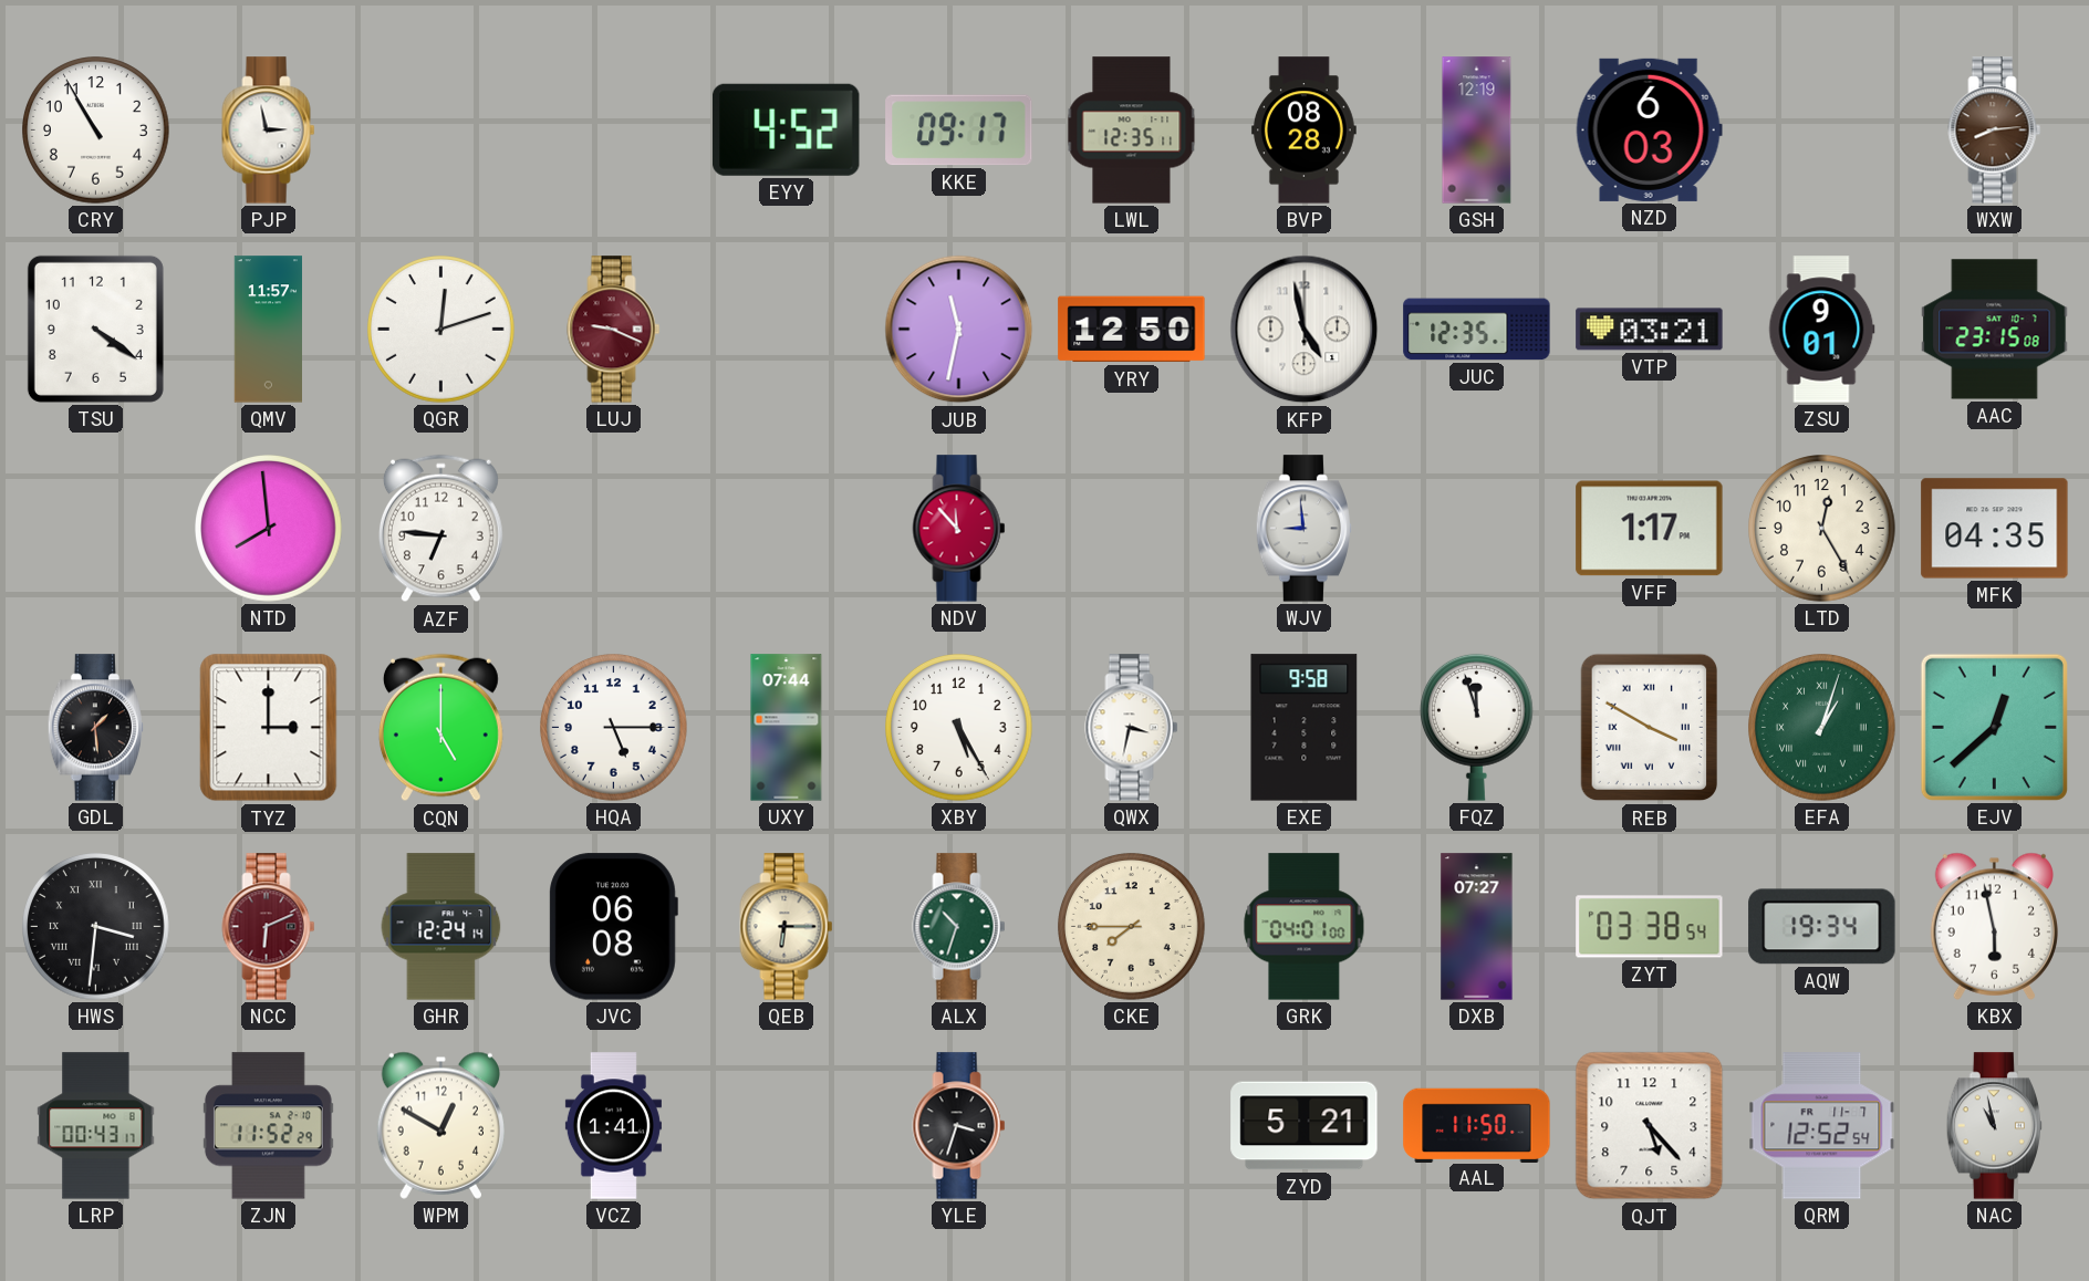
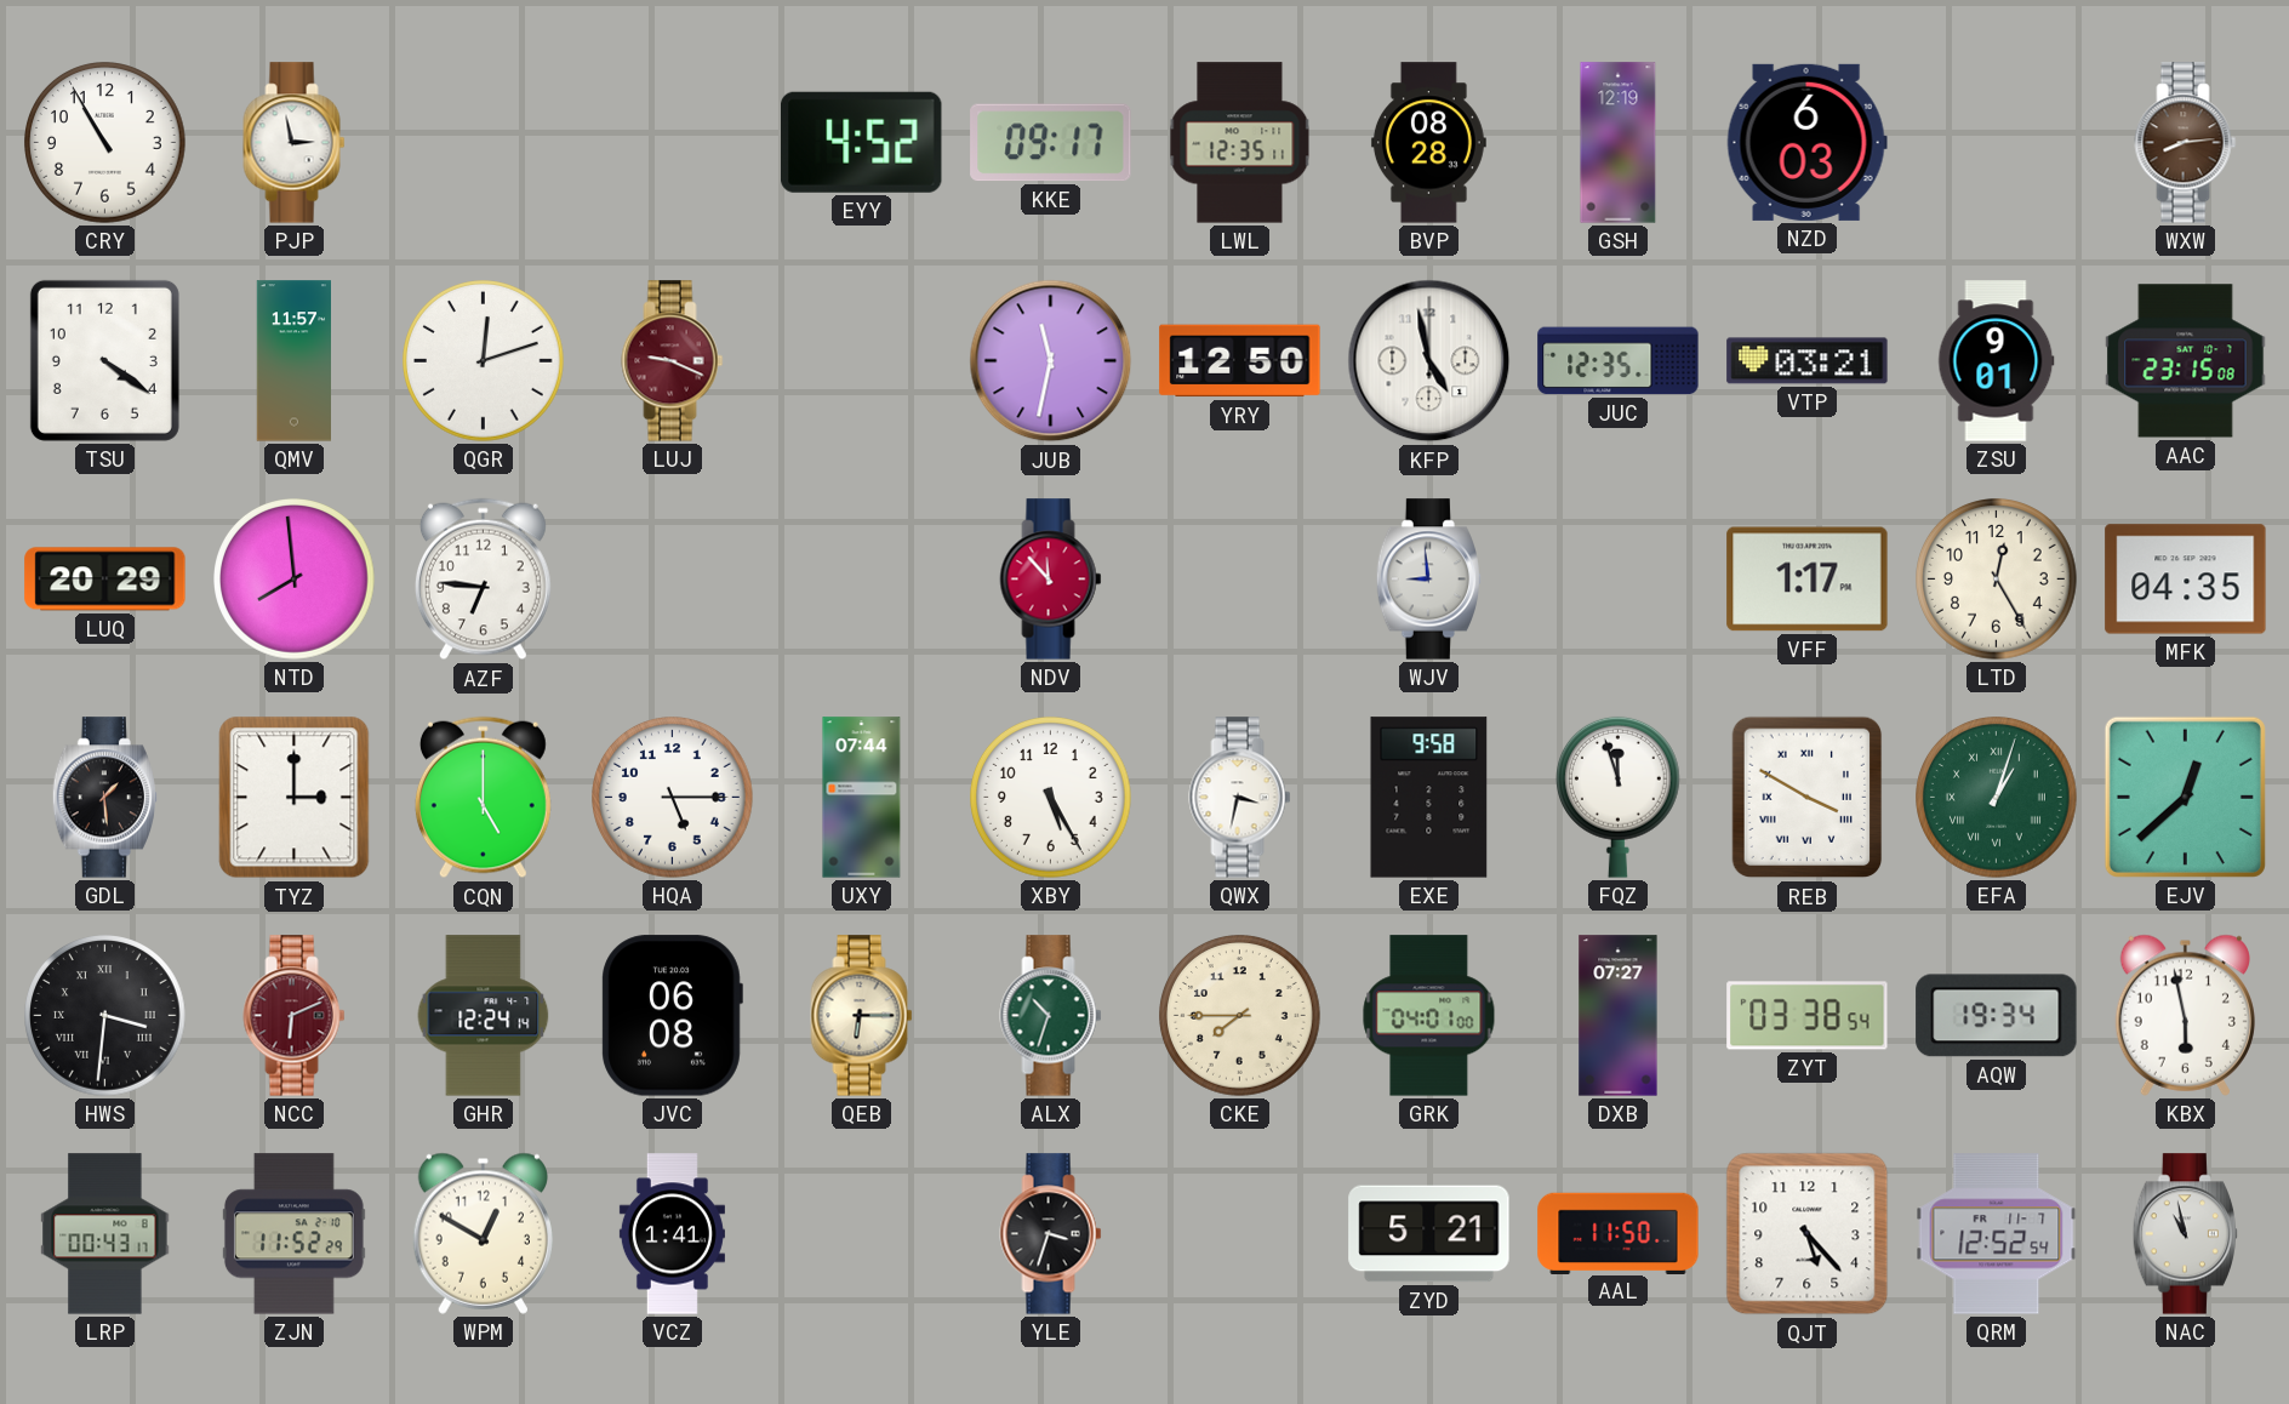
LUQ: none -> 20:29 (105, 580)
